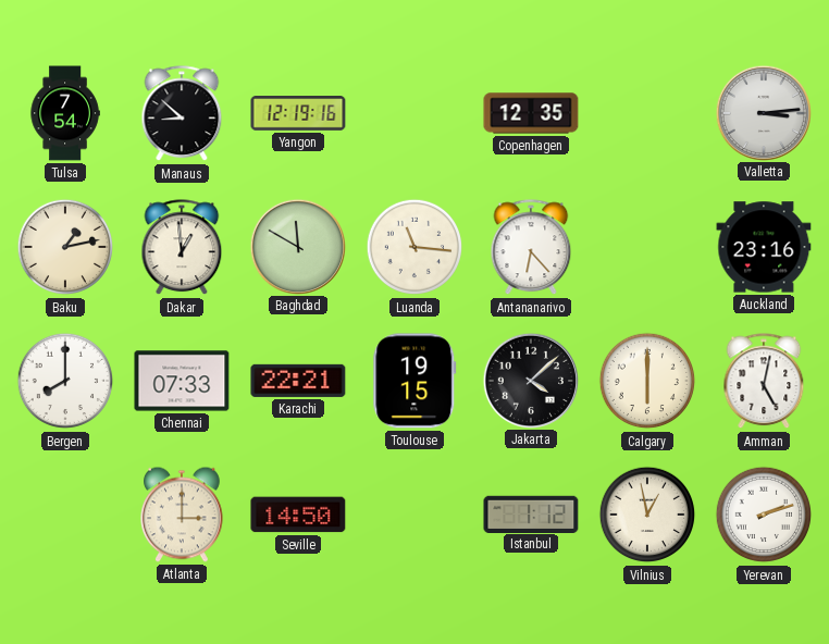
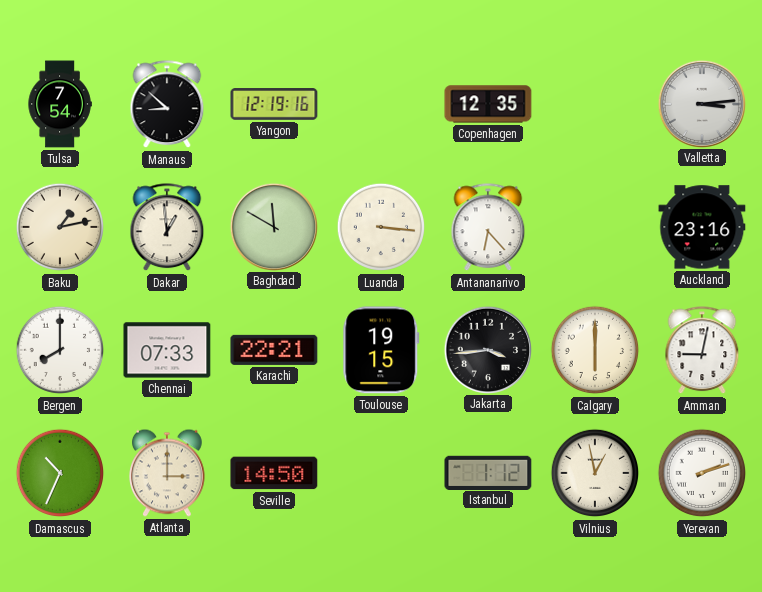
Luanda: 11:16 -> 3:16 (381, 227)
Jakarta: 4:08 -> 3:44 (487, 349)
Amman: 5:02 -> 9:02 (702, 351)
Damascus: none -> 10:34 (60, 473)
